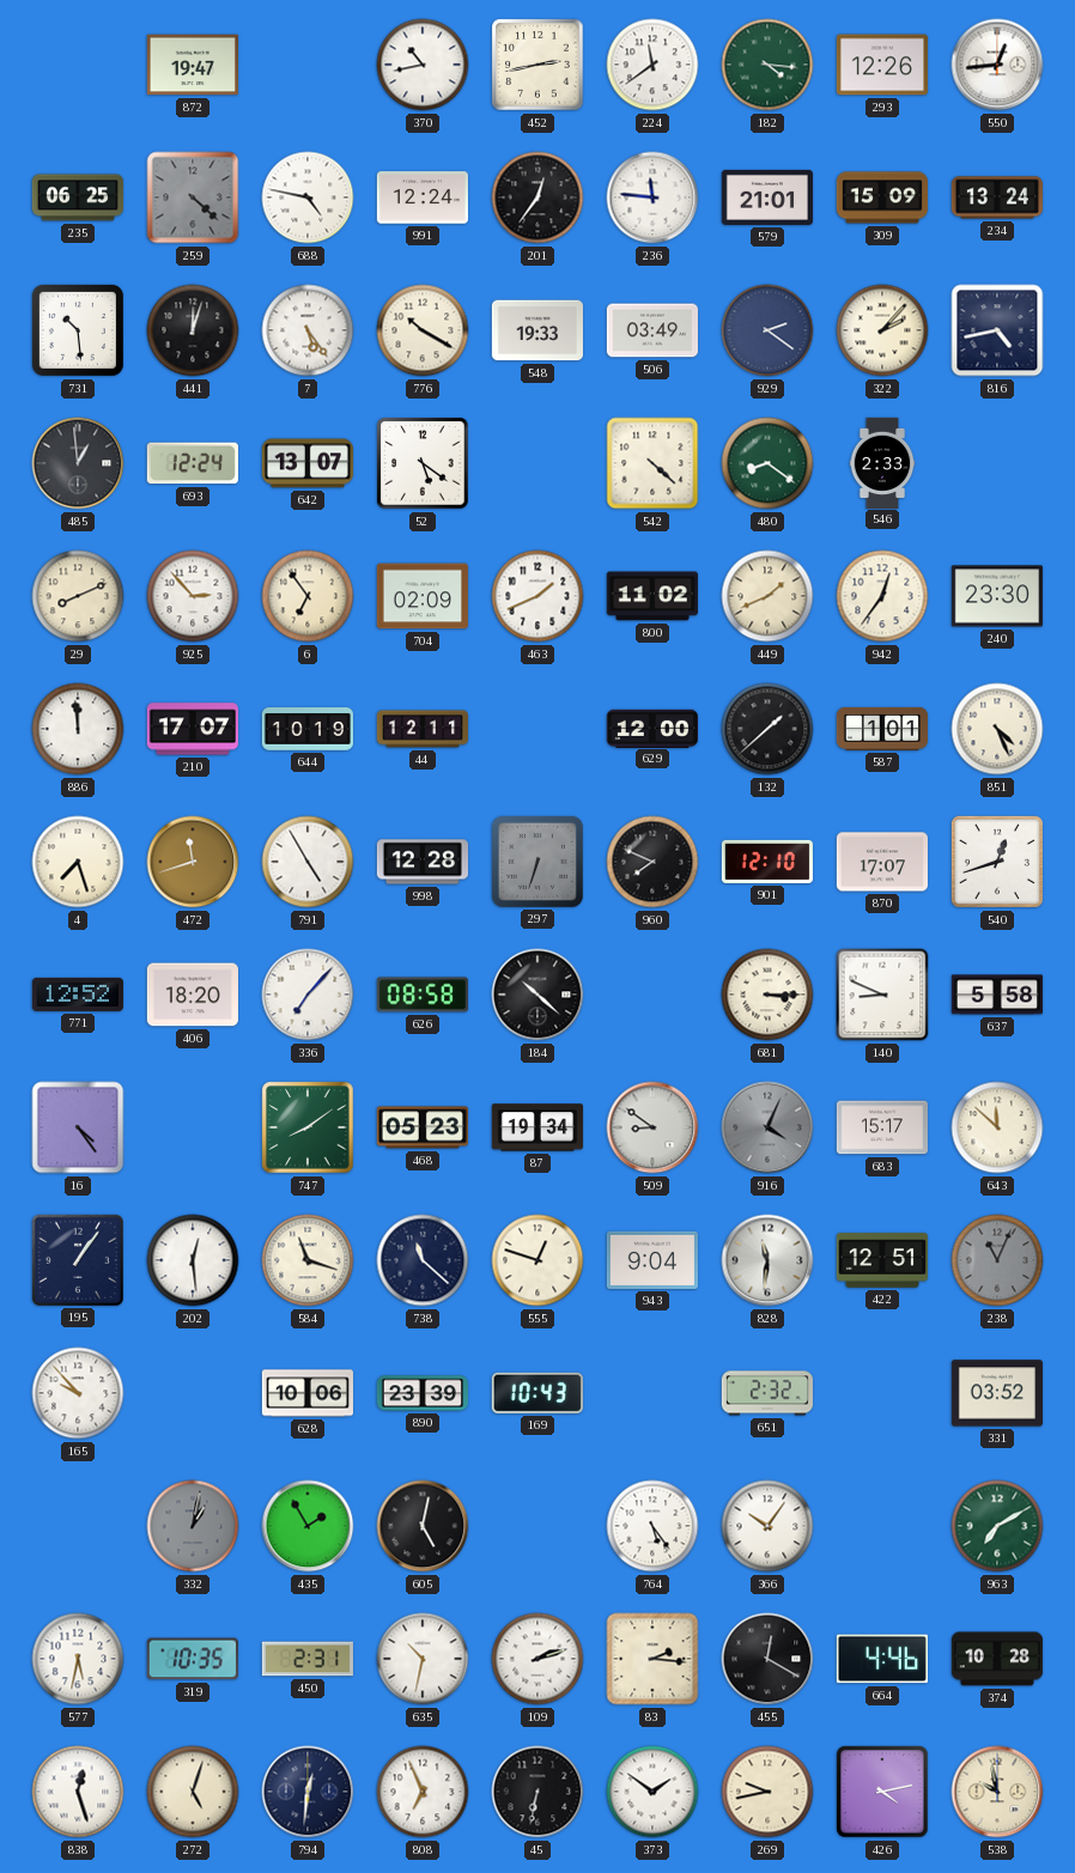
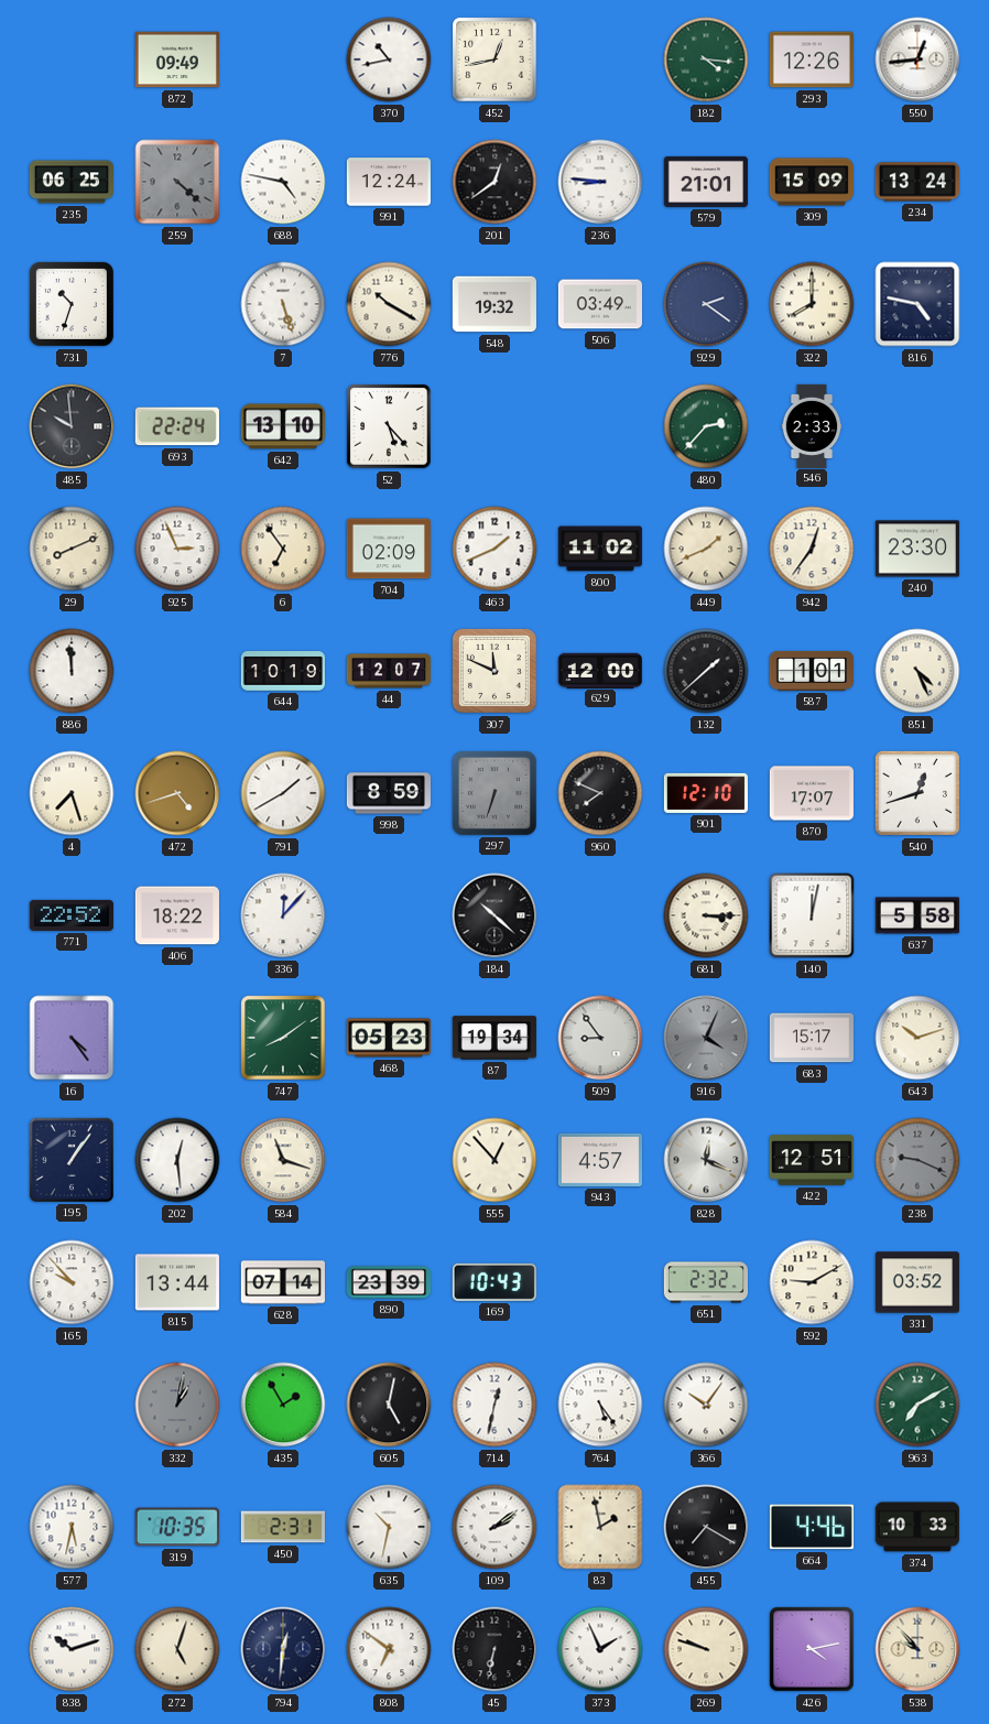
872: 19:47 -> 09:49 (177, 59)
452: 2:43 -> 12:43 (494, 59)
224: 11:39 -> none (652, 65)
201: 12:36 -> 12:39 (494, 182)
236: 11:46 -> 8:46 (600, 182)
731: 10:29 -> 10:33 (72, 304)
441: 12:03 -> none (193, 330)
7: 5:24 -> 5:27 (283, 304)
548: 19:33 -> 19:32 (494, 304)
322: 2:07 -> 8:00 (812, 304)
816: 4:43 -> 4:47 (917, 304)
485: 12:59 -> 9:59 (72, 426)
693: 12:24 -> 22:24 (177, 426)
642: 13:07 -> 13:10 (283, 426)
52: 5:21 -> 5:23 (389, 426)
542: 4:22 -> none (652, 463)
480: 8:21 -> 2:37 (706, 426)
925: 2:53 -> 2:56 (177, 549)
210: 17:07 -> none (193, 729)
44: 12:11 -> 12:07 (388, 671)
307: none -> 11:49 (494, 671)
472: 11:42 -> 4:42 (177, 793)
791: 4:55 -> 1:40 (283, 793)
998: 12:28 -> 8:59 (388, 793)
771: 12:52 -> 22:52 (72, 915)
406: 18:20 -> 18:22 (177, 915)
336: 7:07 -> 12:07 (283, 915)
626: 08:58 -> none (423, 995)
140: 8:49 -> 12:02 (812, 915)
509: 8:51 -> 8:54 (600, 1038)
643: 11:52 -> 10:12 (917, 1038)
738: 11:22 -> none (423, 1260)
555: 12:48 -> 12:53 (494, 1160)
943: 9:04 -> 4:57 (600, 1160)
828: 11:31 -> 12:19 (706, 1160)
238: 11:04 -> 9:19 (917, 1160)
815: none -> 13:44 (177, 1282)
628: 10:06 -> 07:14 (282, 1282)
592: none -> 9:10 (812, 1282)
714: none -> 12:32 (494, 1405)
109: 2:12 -> 2:09 (494, 1527)
83: 2:16 -> 1:58 (600, 1527)
455: 12:20 -> 7:20 (706, 1527)
374: 10:28 -> 10:33 (917, 1527)
838: 12:27 -> 10:12 (72, 1649)
808: 6:56 -> 6:51 (389, 1649)
373: 1:51 -> 1:56 (600, 1649)
269: 9:43 -> 9:48 (706, 1649)
538: 9:58 -> 9:53 (917, 1649)
